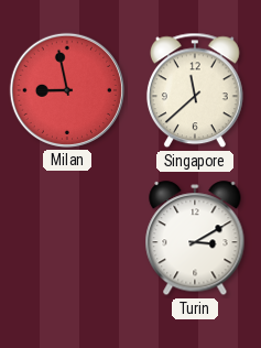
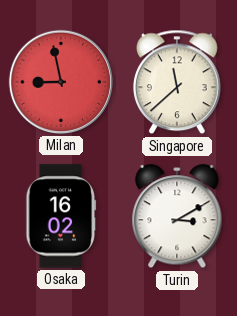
Osaka: none -> 16:02 (61, 216)
